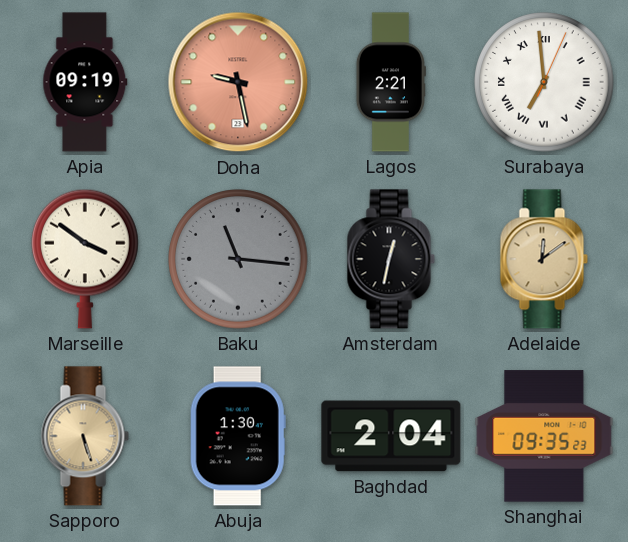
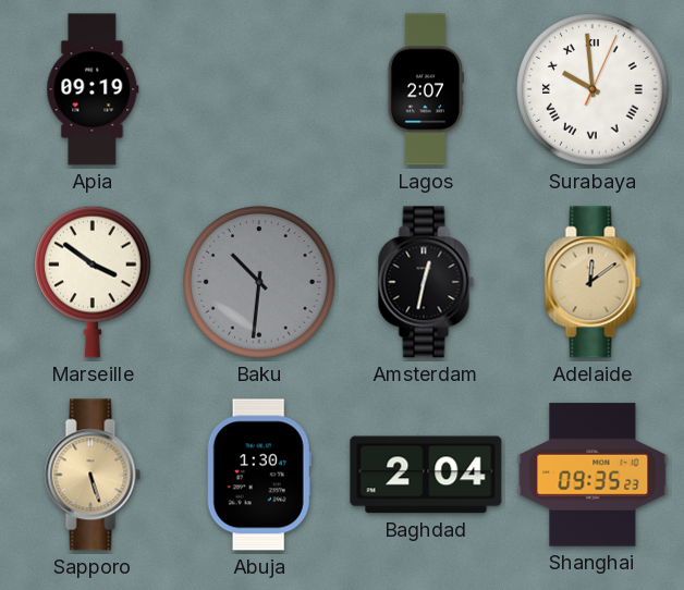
Doha: 9:28 -> none (238, 82)
Lagos: 2:21 -> 2:07 (426, 89)
Surabaya: 6:59 -> 9:59 (593, 89)
Baku: 11:16 -> 10:31 (259, 282)
